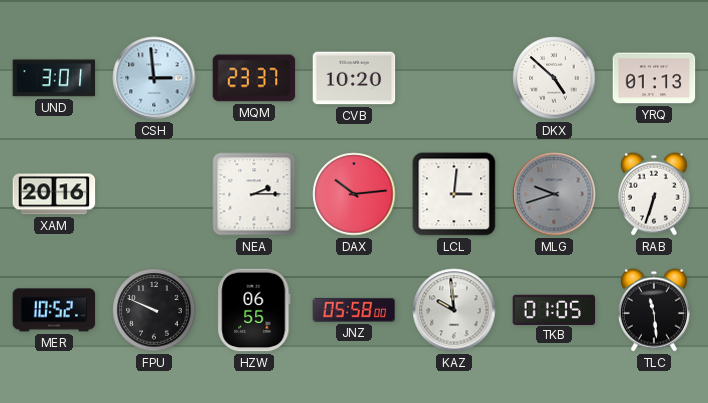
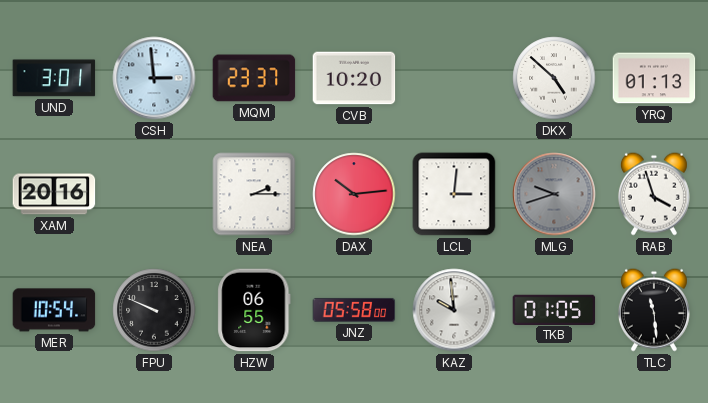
RAB: 6:33 -> 3:57 (654, 194)
MER: 10:52 -> 10:54 (54, 310)
